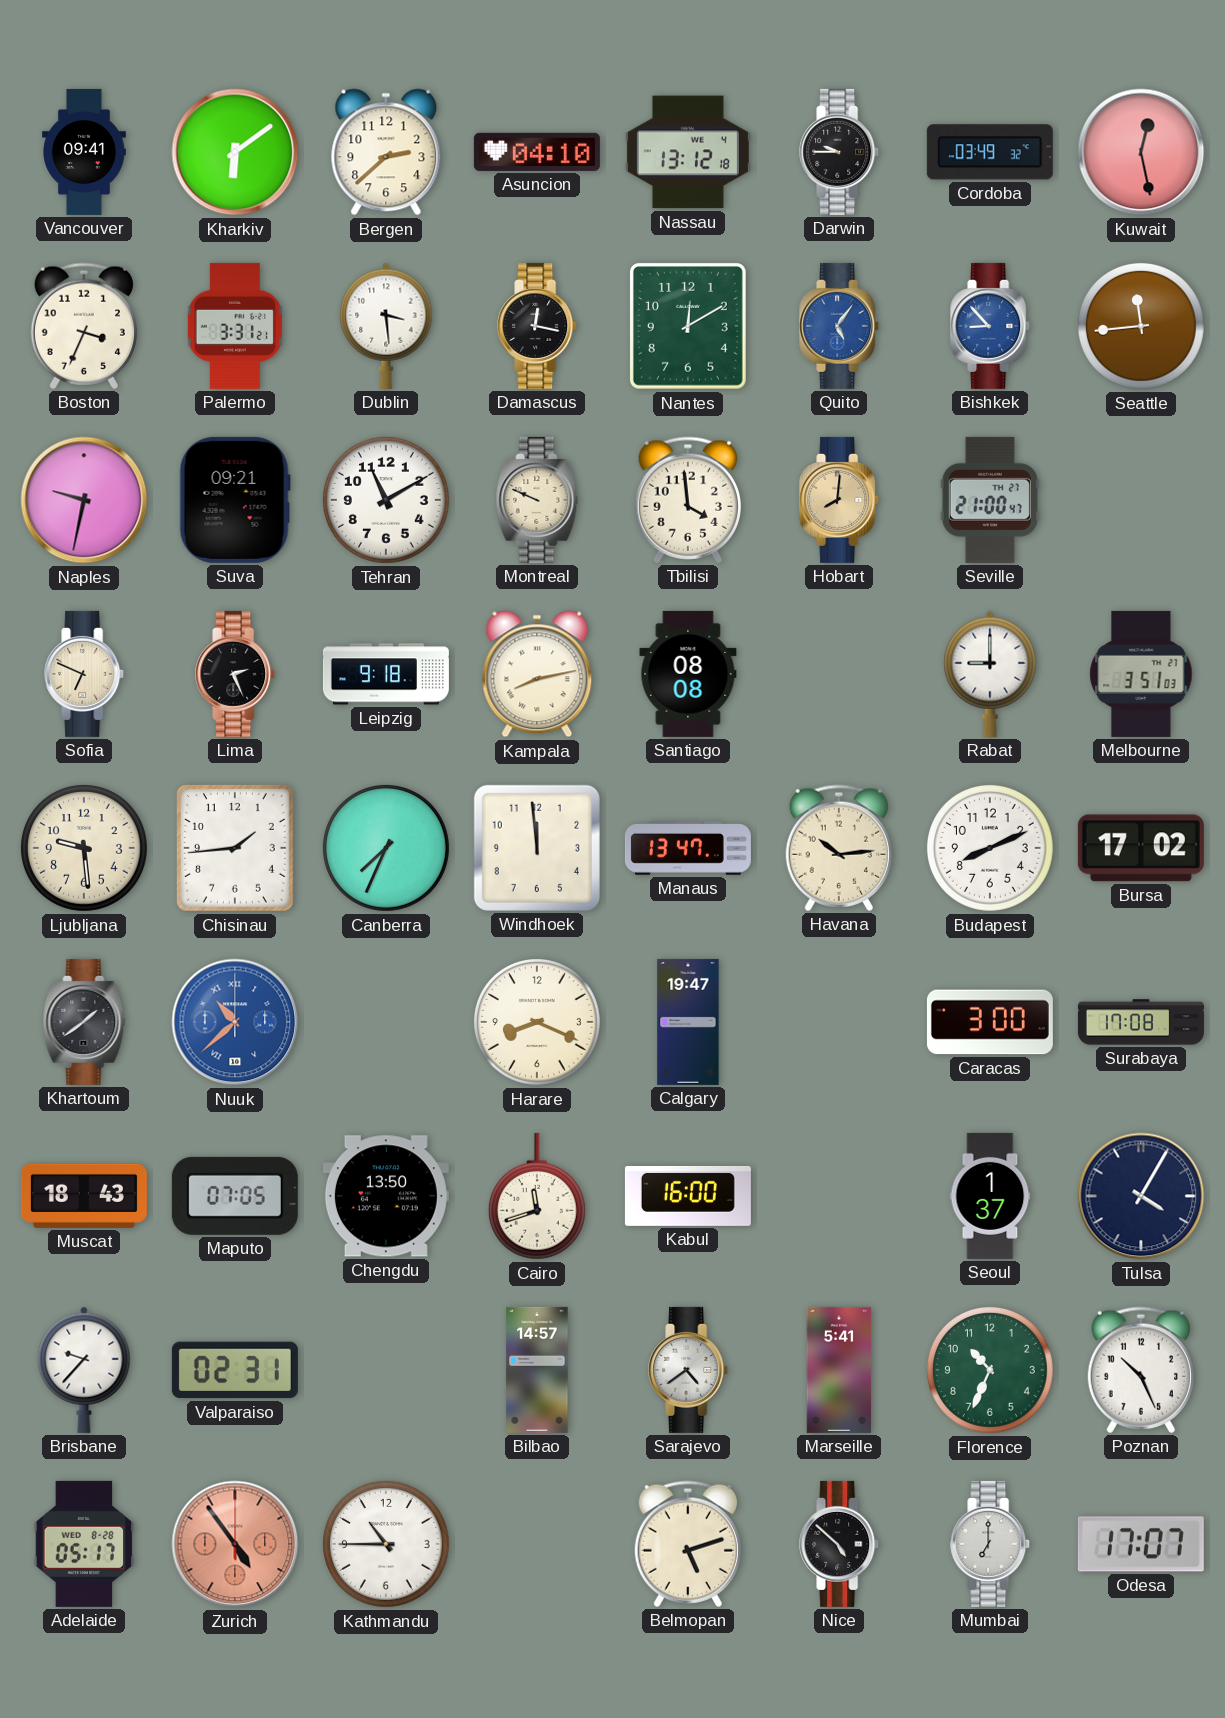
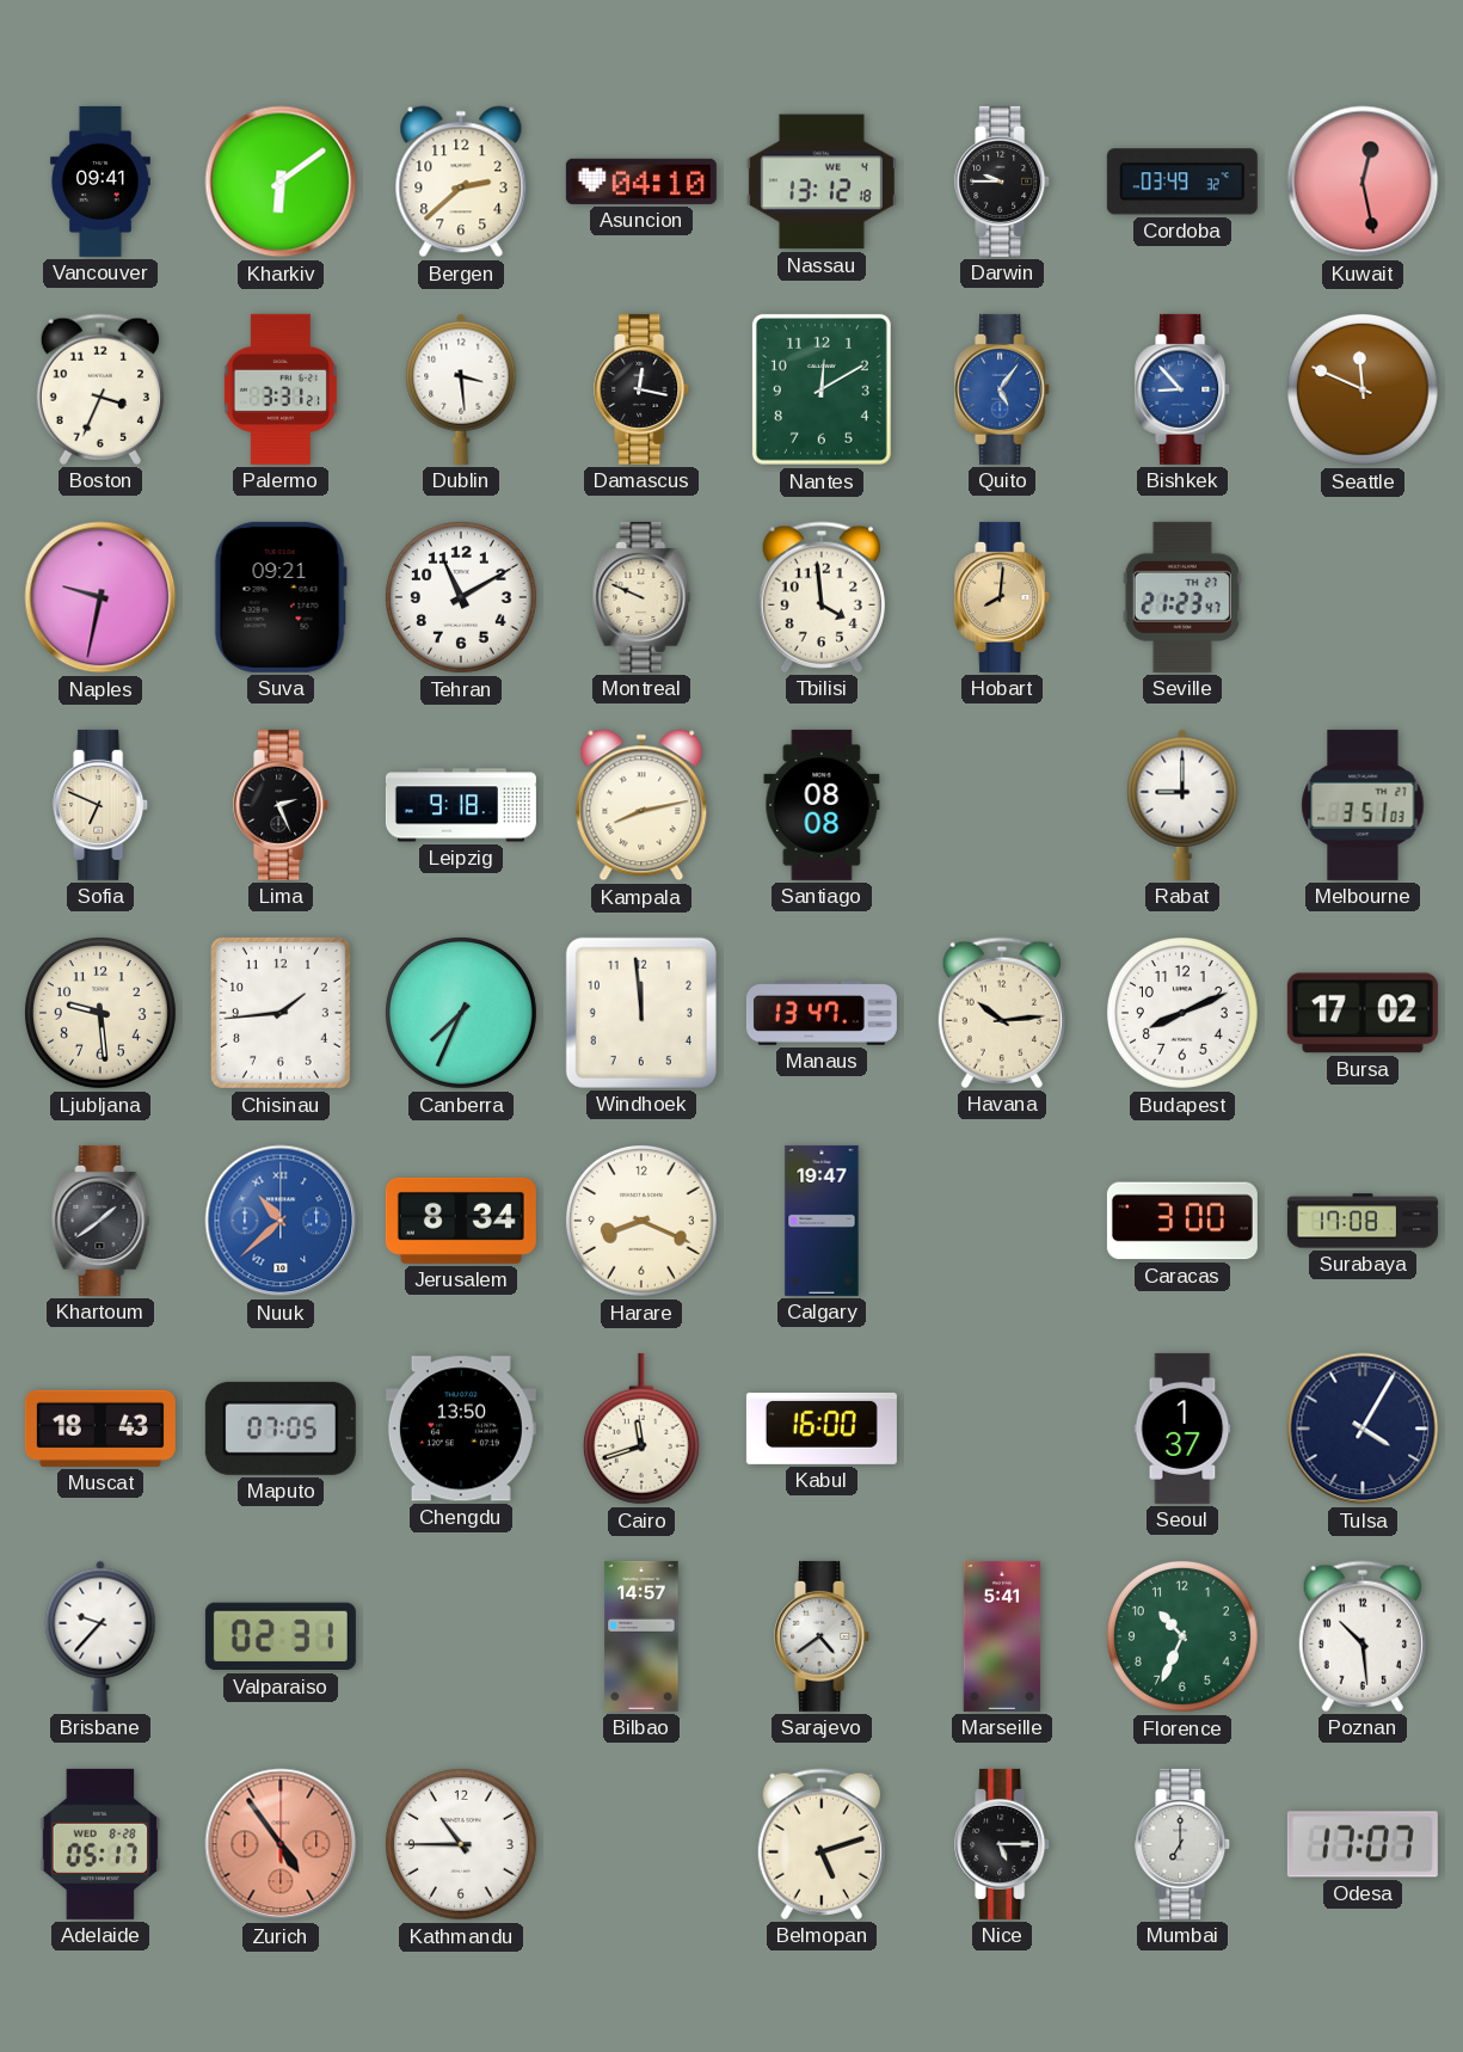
Seattle: 11:44 -> 11:49 (1363, 389)
Seville: 21:00 -> 21:23 (1182, 597)
Jerusalem: none -> 8:34 (461, 1221)
Poznan: 10:26 -> 10:29 (1363, 1636)
Nice: 4:52 -> 5:15 (1003, 1844)
